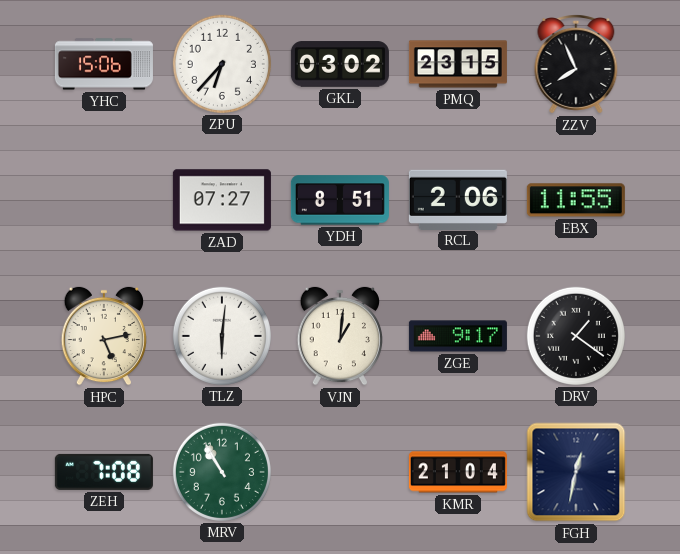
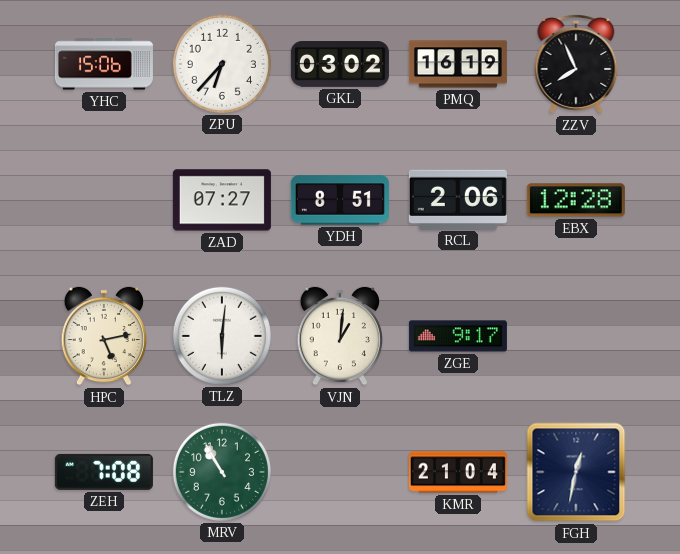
PMQ: 23:15 -> 16:19 (458, 64)
EBX: 11:55 -> 12:28 (576, 200)
DRV: 1:21 -> none (576, 336)
